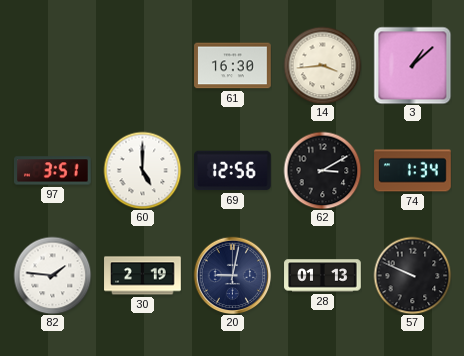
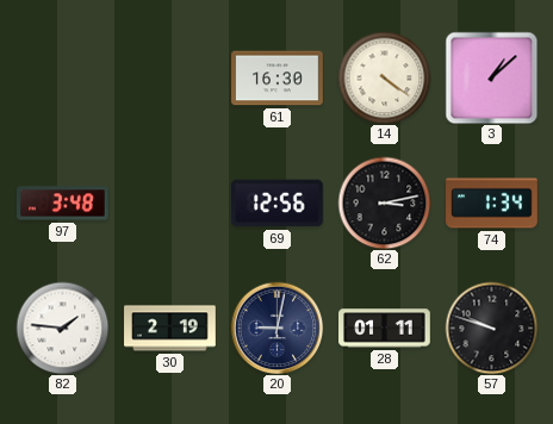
14: 3:44 -> 4:21 (384, 77)
97: 3:51 -> 3:48 (63, 204)
60: 5:00 -> none (142, 170)
62: 3:10 -> 3:13 (384, 202)
28: 01:13 -> 01:11 (385, 329)
57: 9:49 -> 9:48 (491, 328)
